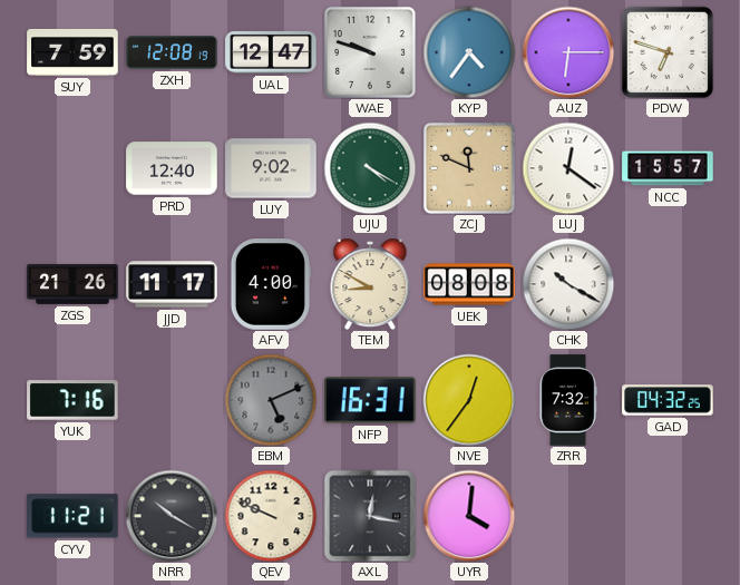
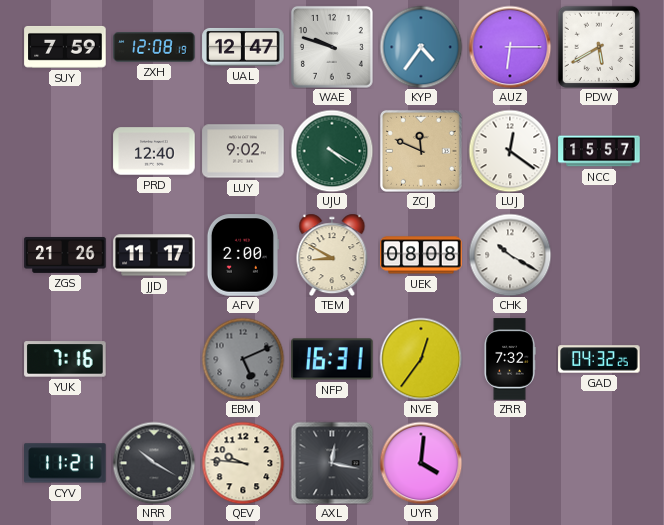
PDW: 6:48 -> 5:40 (599, 47)
AFV: 4:00 -> 2:00 (242, 255)
QEV: 9:49 -> 9:46 (243, 463)
